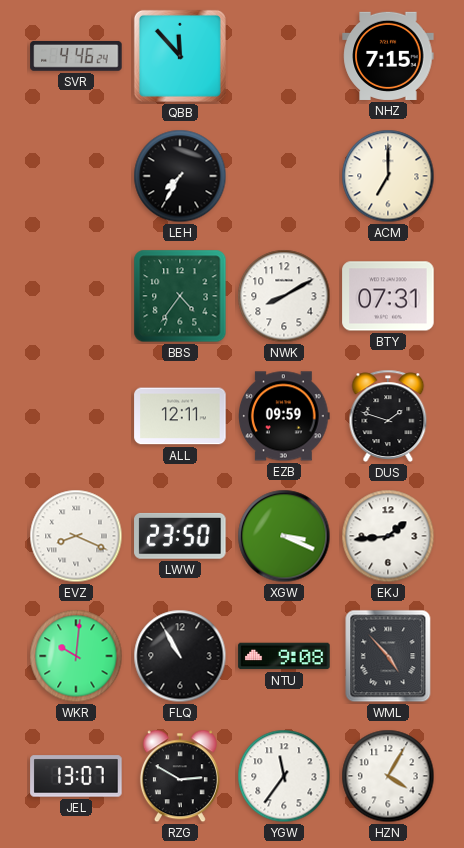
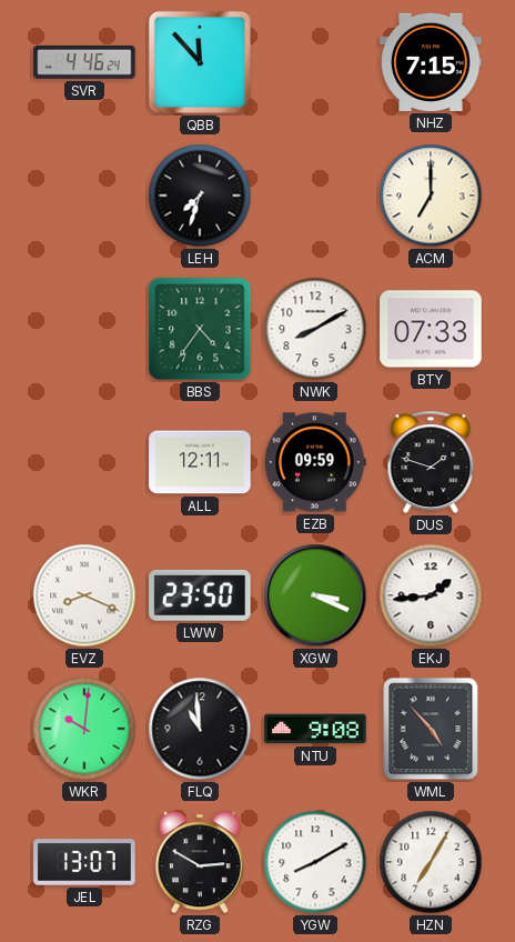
LEH: 7:35 -> 7:33 (200, 196)
BTY: 07:31 -> 07:33 (431, 329)
FLQ: 10:55 -> 10:59 (200, 729)
YGW: 11:36 -> 8:10 (315, 862)
HZN: 4:05 -> 7:05 (431, 862)
